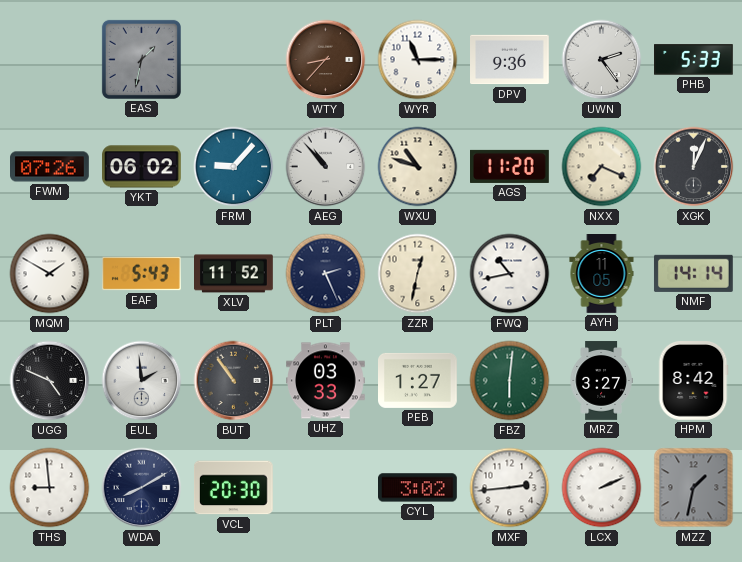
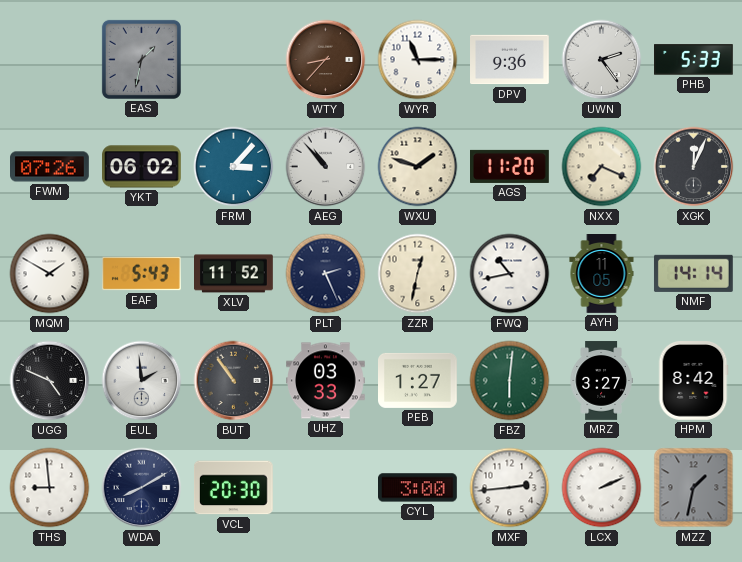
FRM: 9:07 -> 3:07 (234, 167)
WXU: 10:48 -> 1:48 (418, 167)
CYL: 3:02 -> 3:00 (418, 488)
